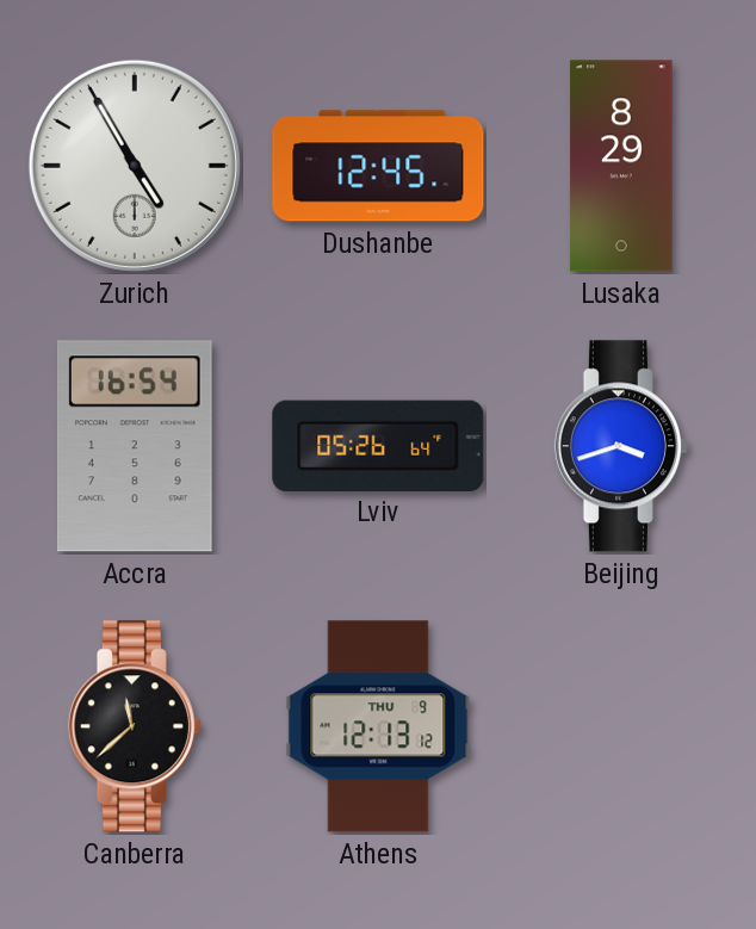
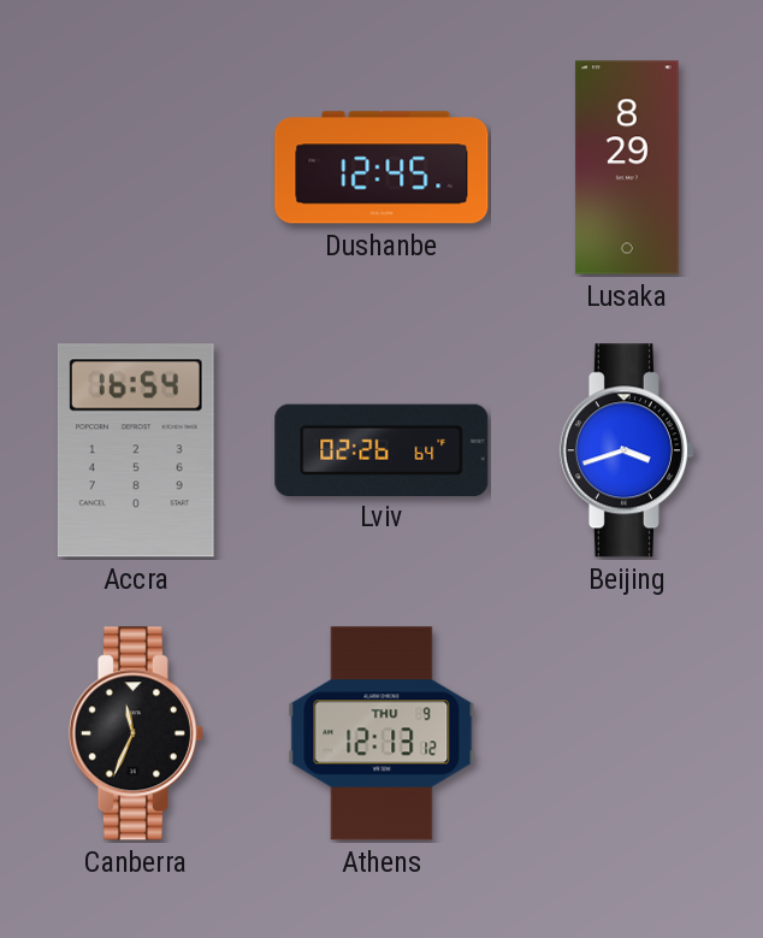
Zurich: 4:55 -> none (135, 166)
Lviv: 05:26 -> 02:26 (381, 449)
Canberra: 11:38 -> 11:34 (136, 733)
